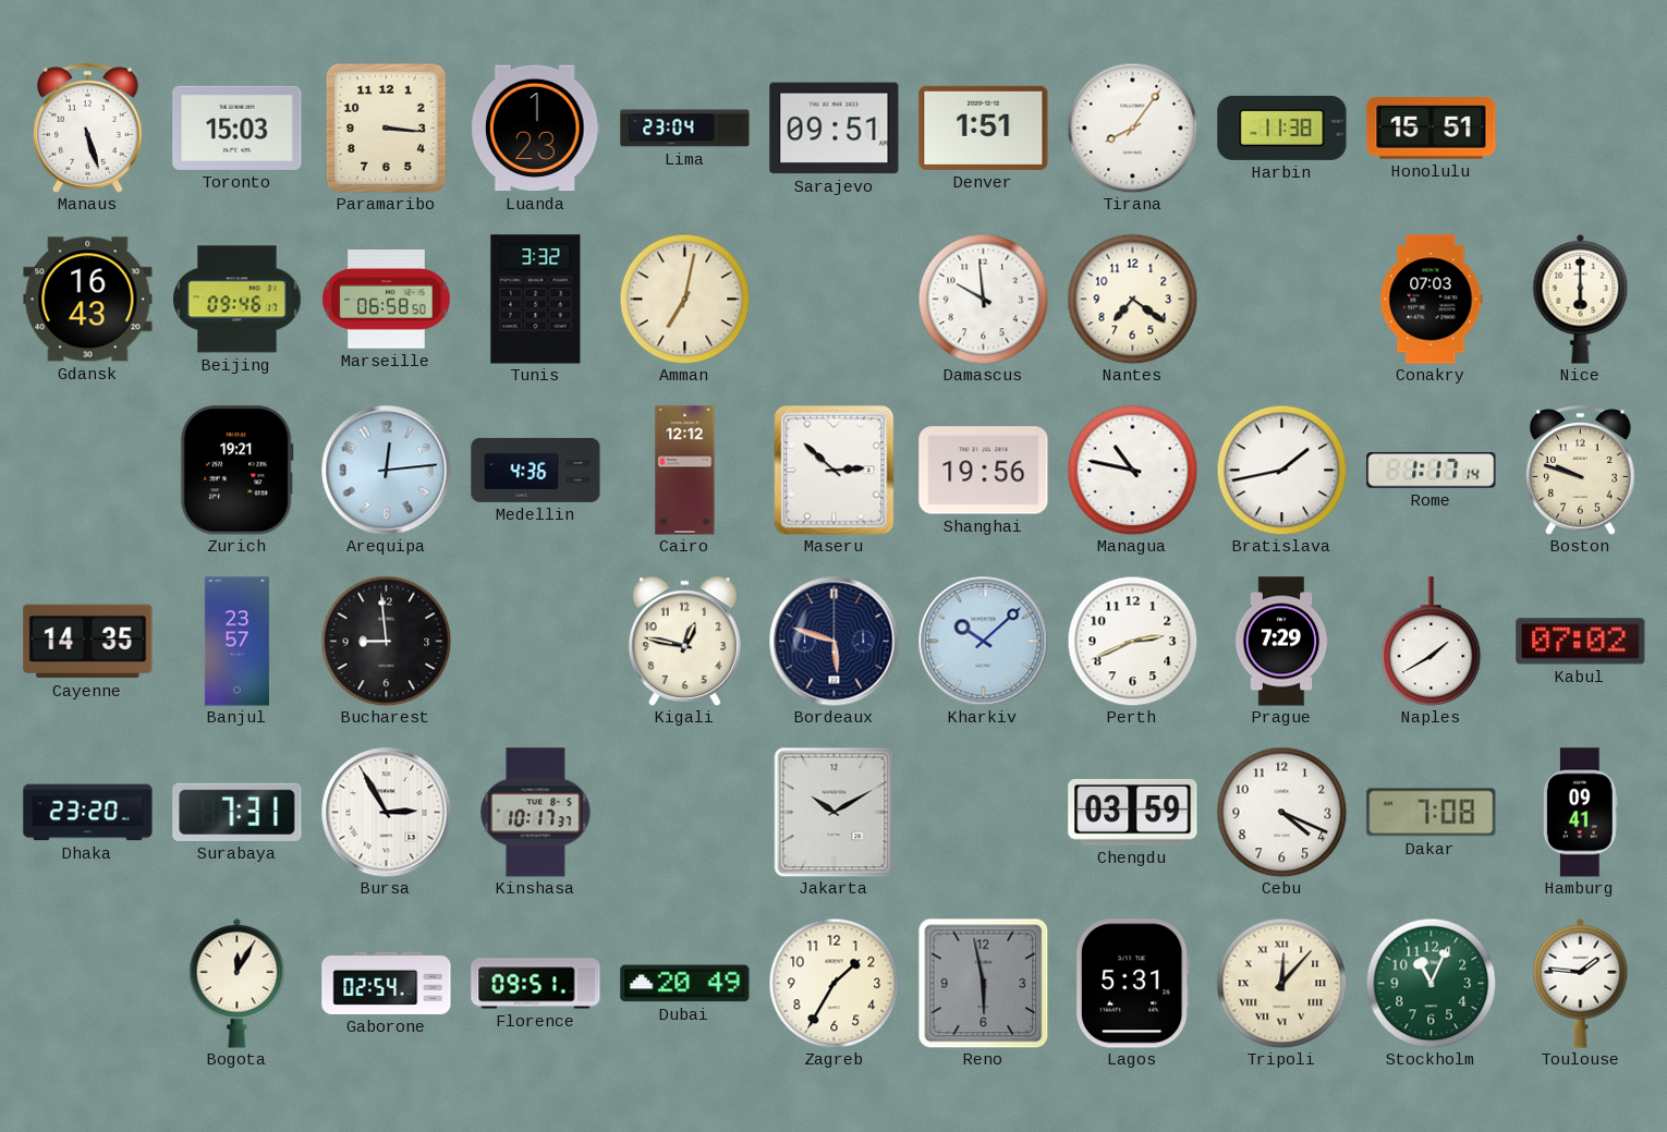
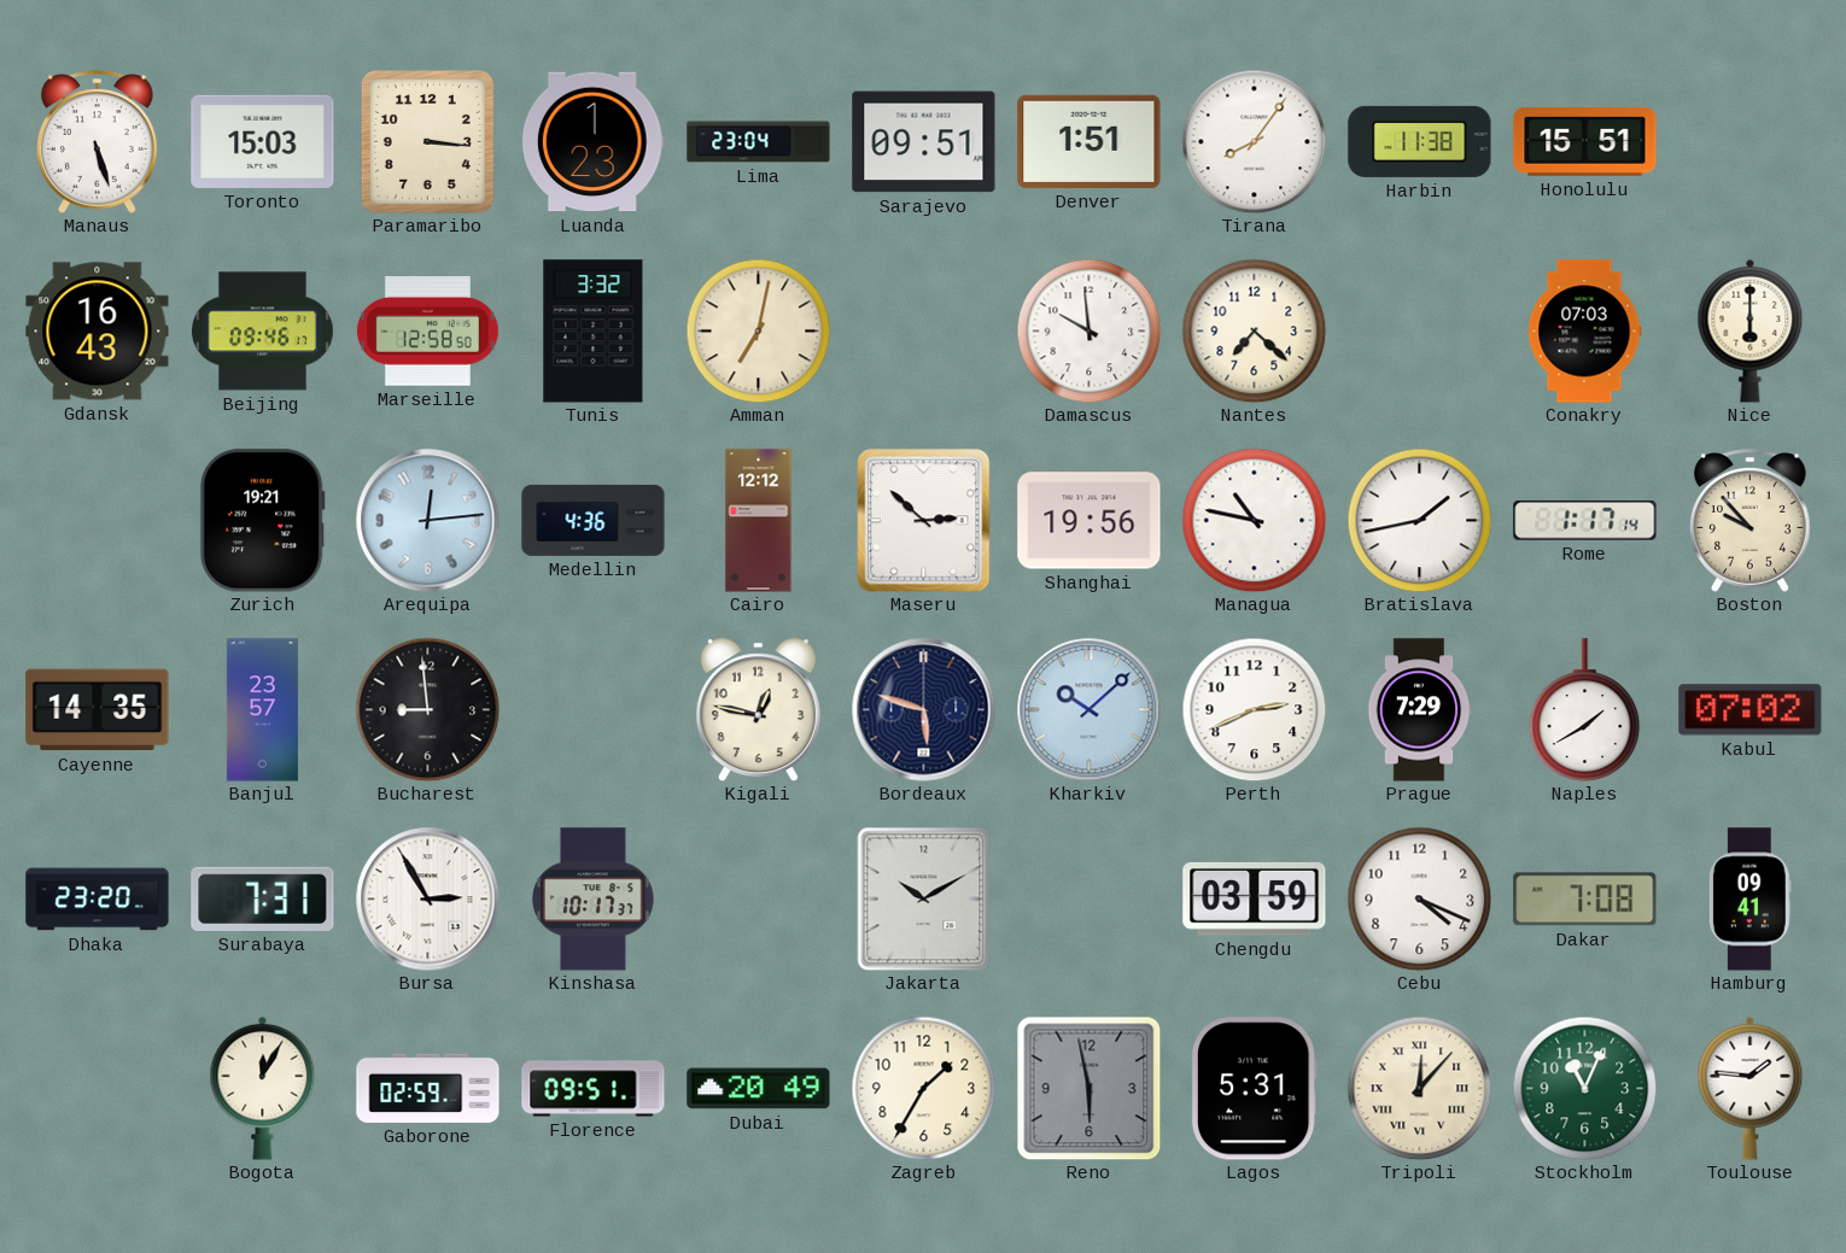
Marseille: 06:58 -> 12:58 (428, 332)
Nantes: 7:21 -> 7:22 (1254, 330)
Boston: 9:48 -> 9:53 (1751, 521)
Gaborone: 02:54 -> 02:59 (428, 1088)
